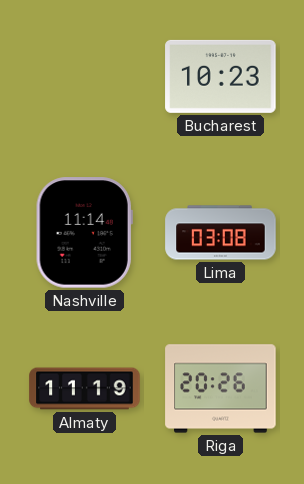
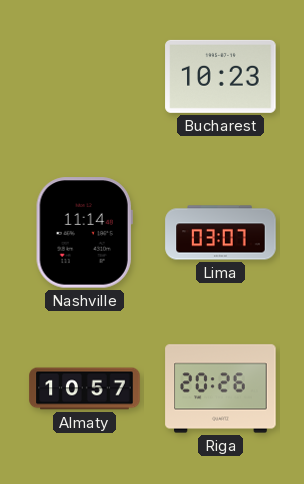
Lima: 03:08 -> 03:07 (221, 233)
Almaty: 11:19 -> 10:57 (85, 389)
